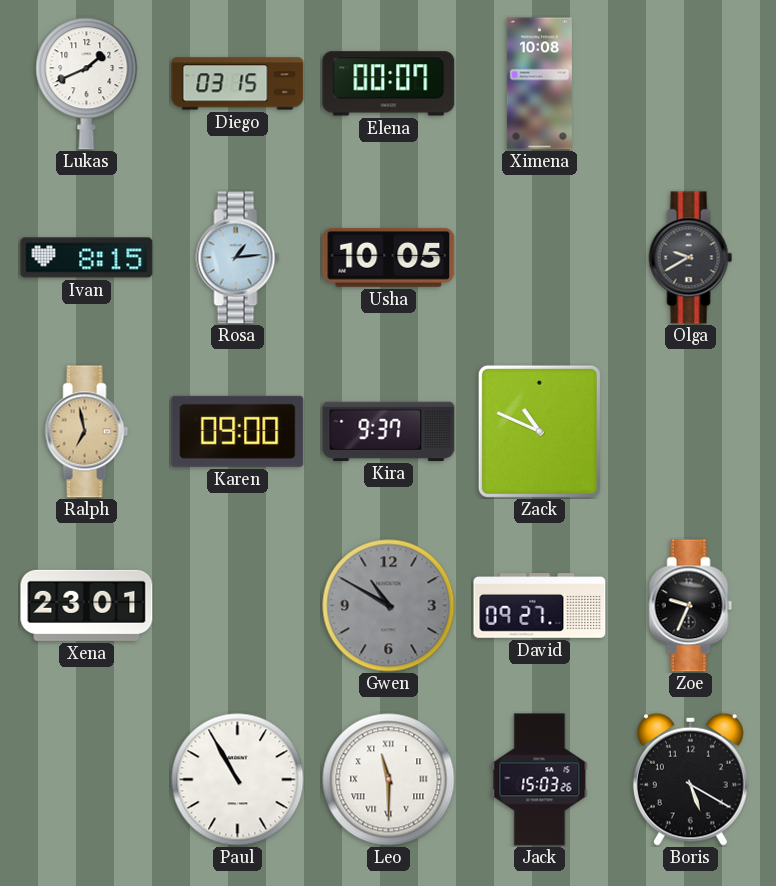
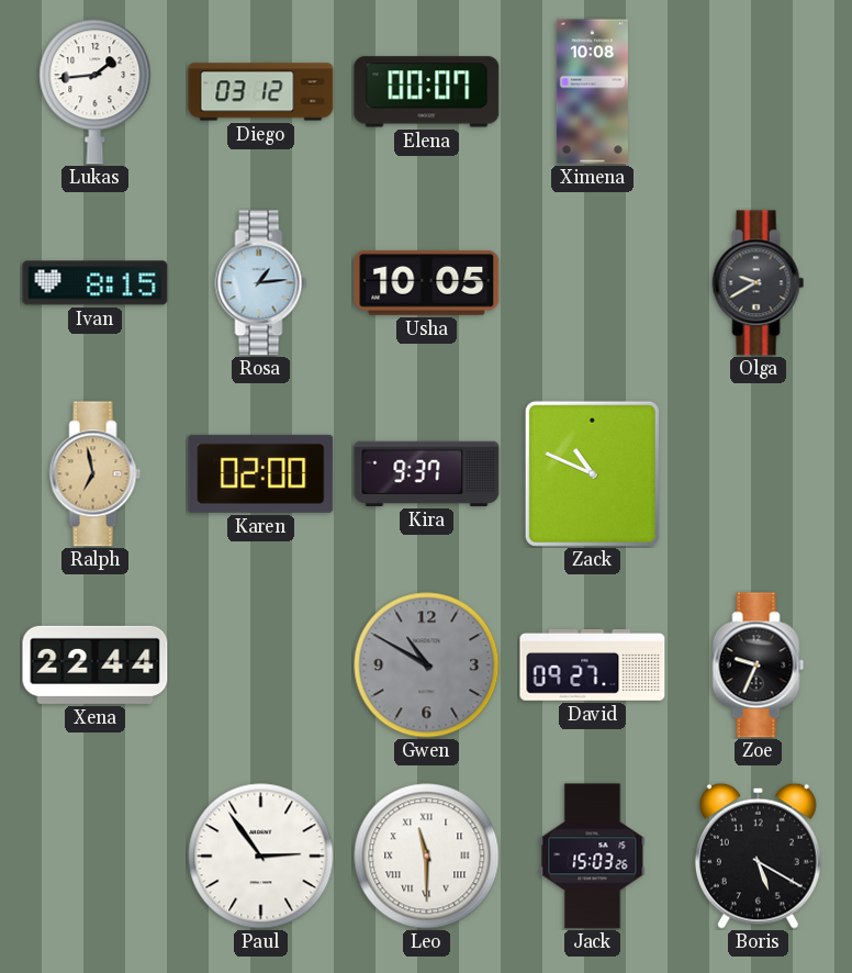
Lukas: 1:41 -> 1:44 (96, 92)
Diego: 03:15 -> 03:12 (261, 92)
Karen: 09:00 -> 02:00 (261, 473)
Xena: 23:01 -> 22:44 (96, 664)
Paul: 10:55 -> 2:54 (261, 857)
